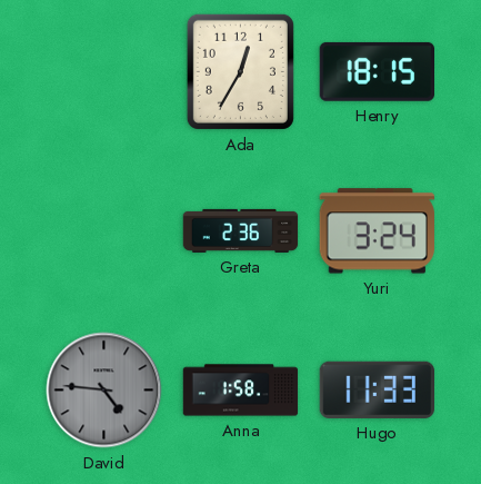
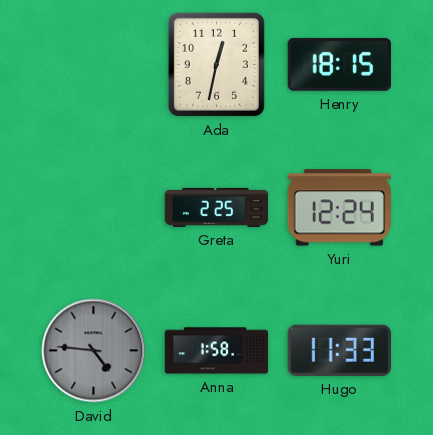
Ada: 12:35 -> 12:32 (216, 64)
Greta: 2:36 -> 2:25 (217, 207)
Yuri: 3:24 -> 12:24 (339, 208)
